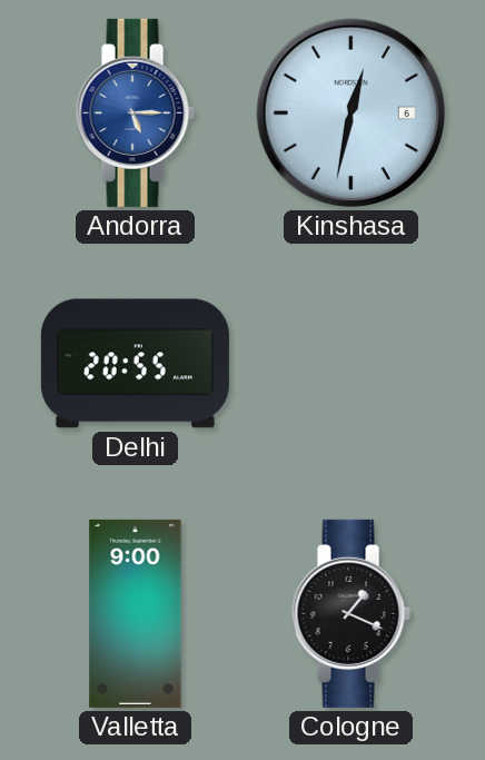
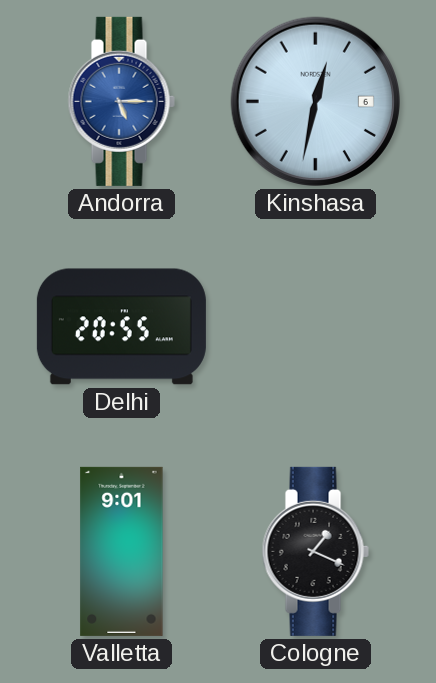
Valletta: 9:00 -> 9:01 (122, 551)
